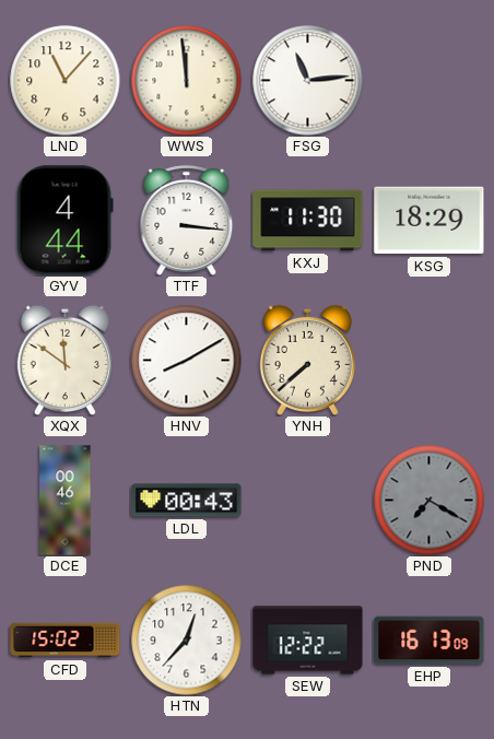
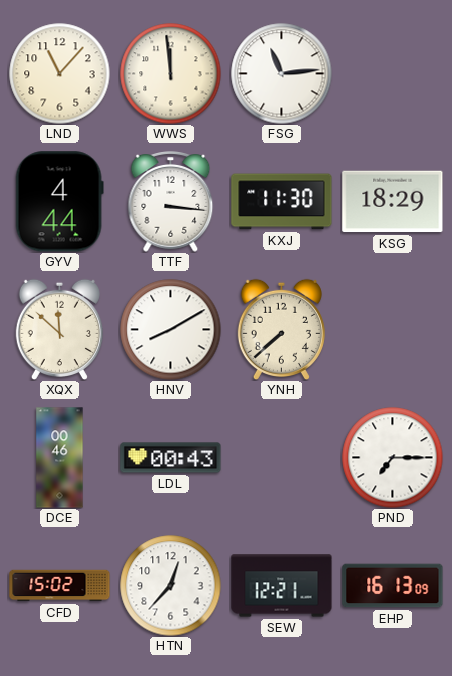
XQX: 11:51 -> 11:52 (59, 329)
PND: 7:20 -> 7:15 (393, 458)
PND dial: grey -> white (393, 458)
SEW: 12:22 -> 12:21 (282, 586)
